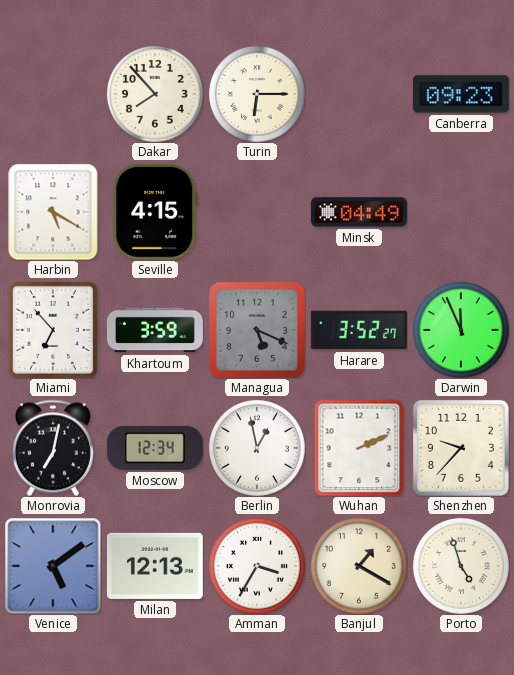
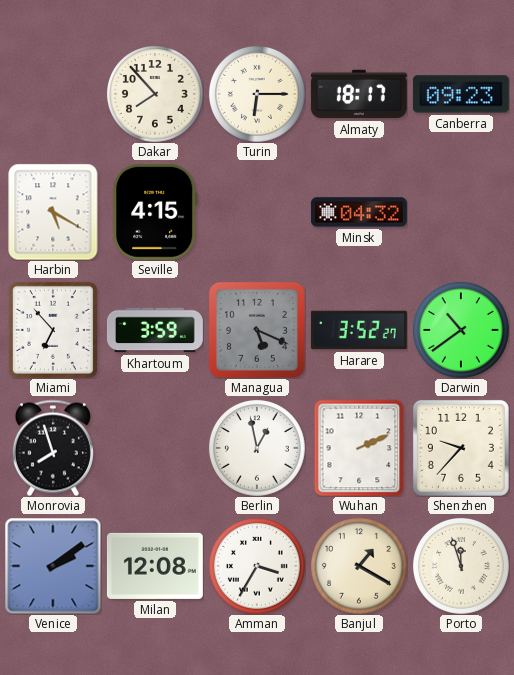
Almaty: none -> 18:17 (359, 94)
Minsk: 04:49 -> 04:32 (359, 212)
Darwin: 11:56 -> 10:39 (461, 330)
Monrovia: 7:02 -> 7:57 (53, 448)
Moscow: 12:34 -> none (155, 448)
Venice: 5:09 -> 2:09 (53, 566)
Milan: 12:13 -> 12:08 (155, 566)
Porto: 4:57 -> 11:57 (461, 566)
